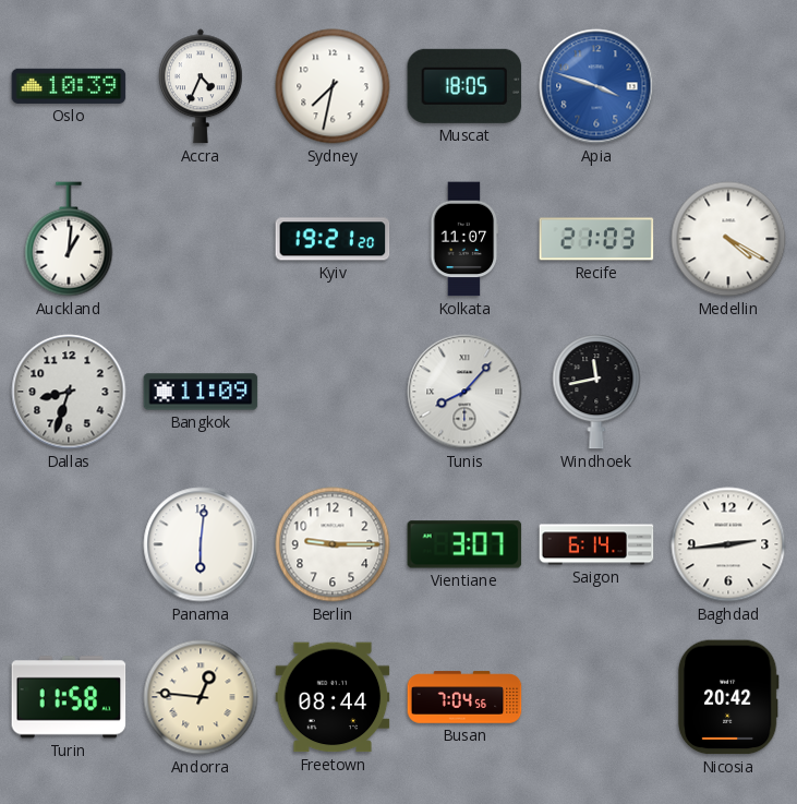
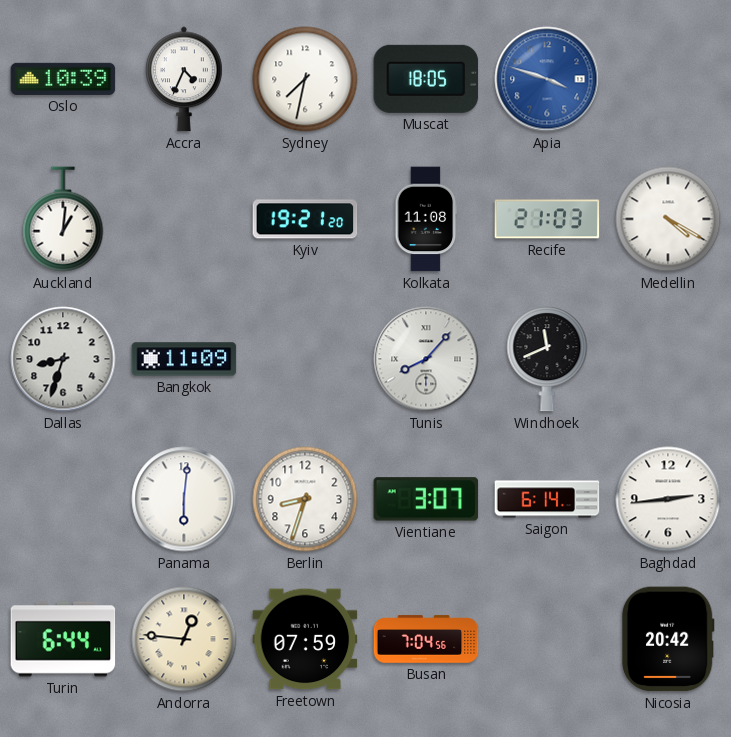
Kolkata: 11:07 -> 11:08 (426, 219)
Windhoek: 11:43 -> 11:41 (547, 359)
Berlin: 9:15 -> 8:33 (305, 499)
Turin: 11:58 -> 6:44 (63, 639)
Freetown: 08:44 -> 07:59 (305, 639)
